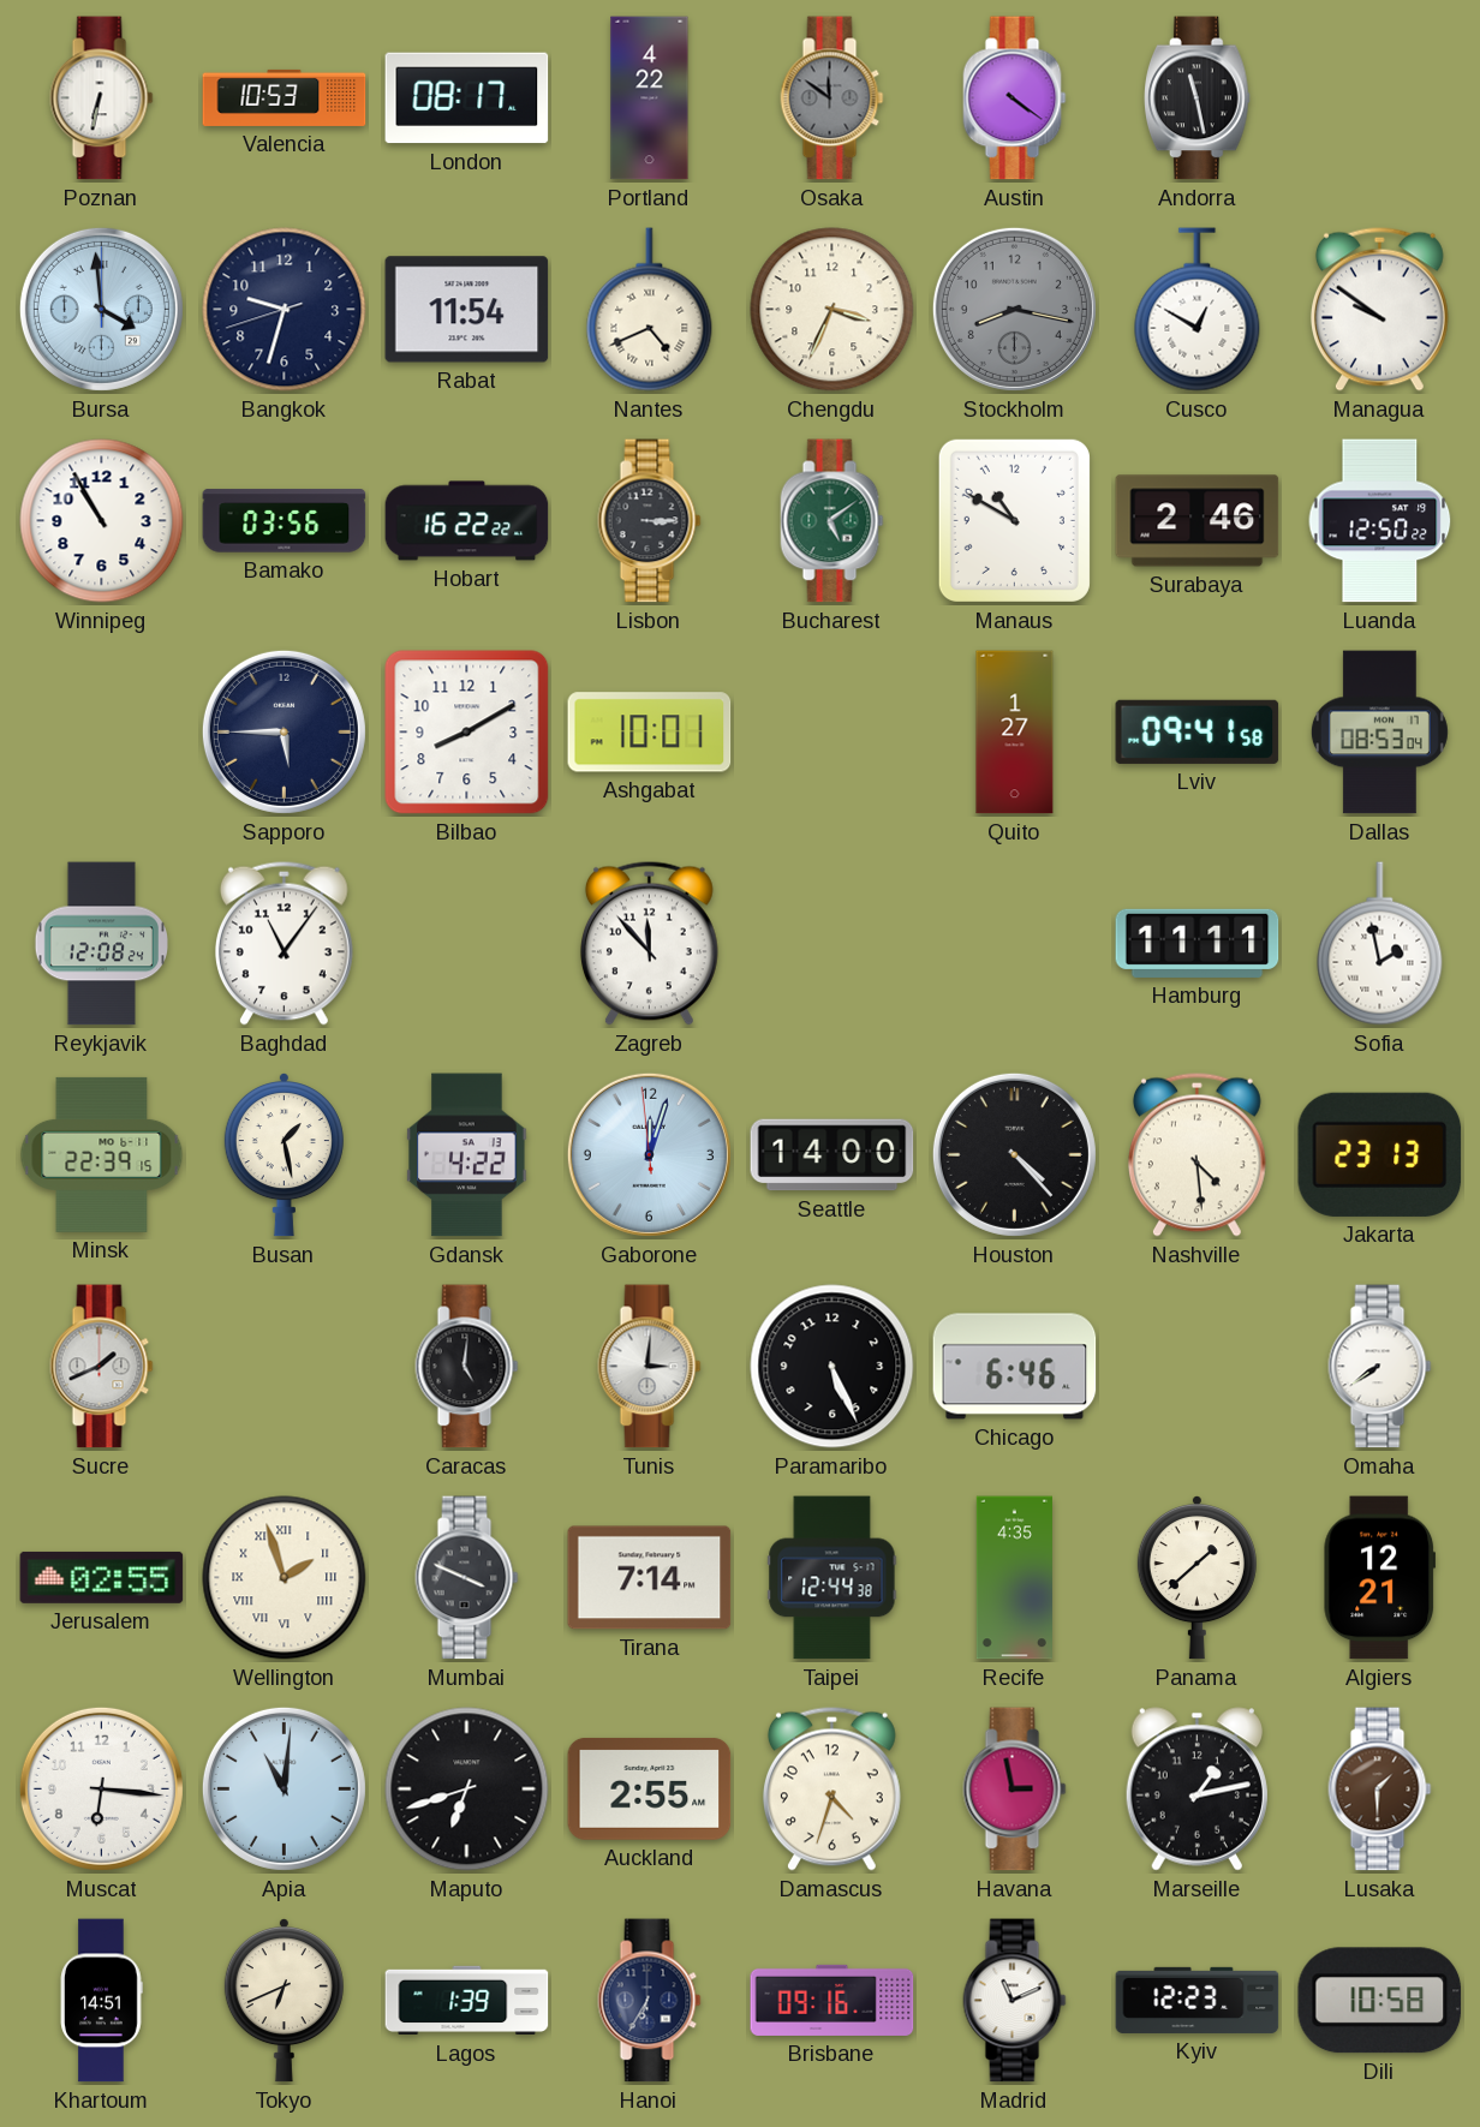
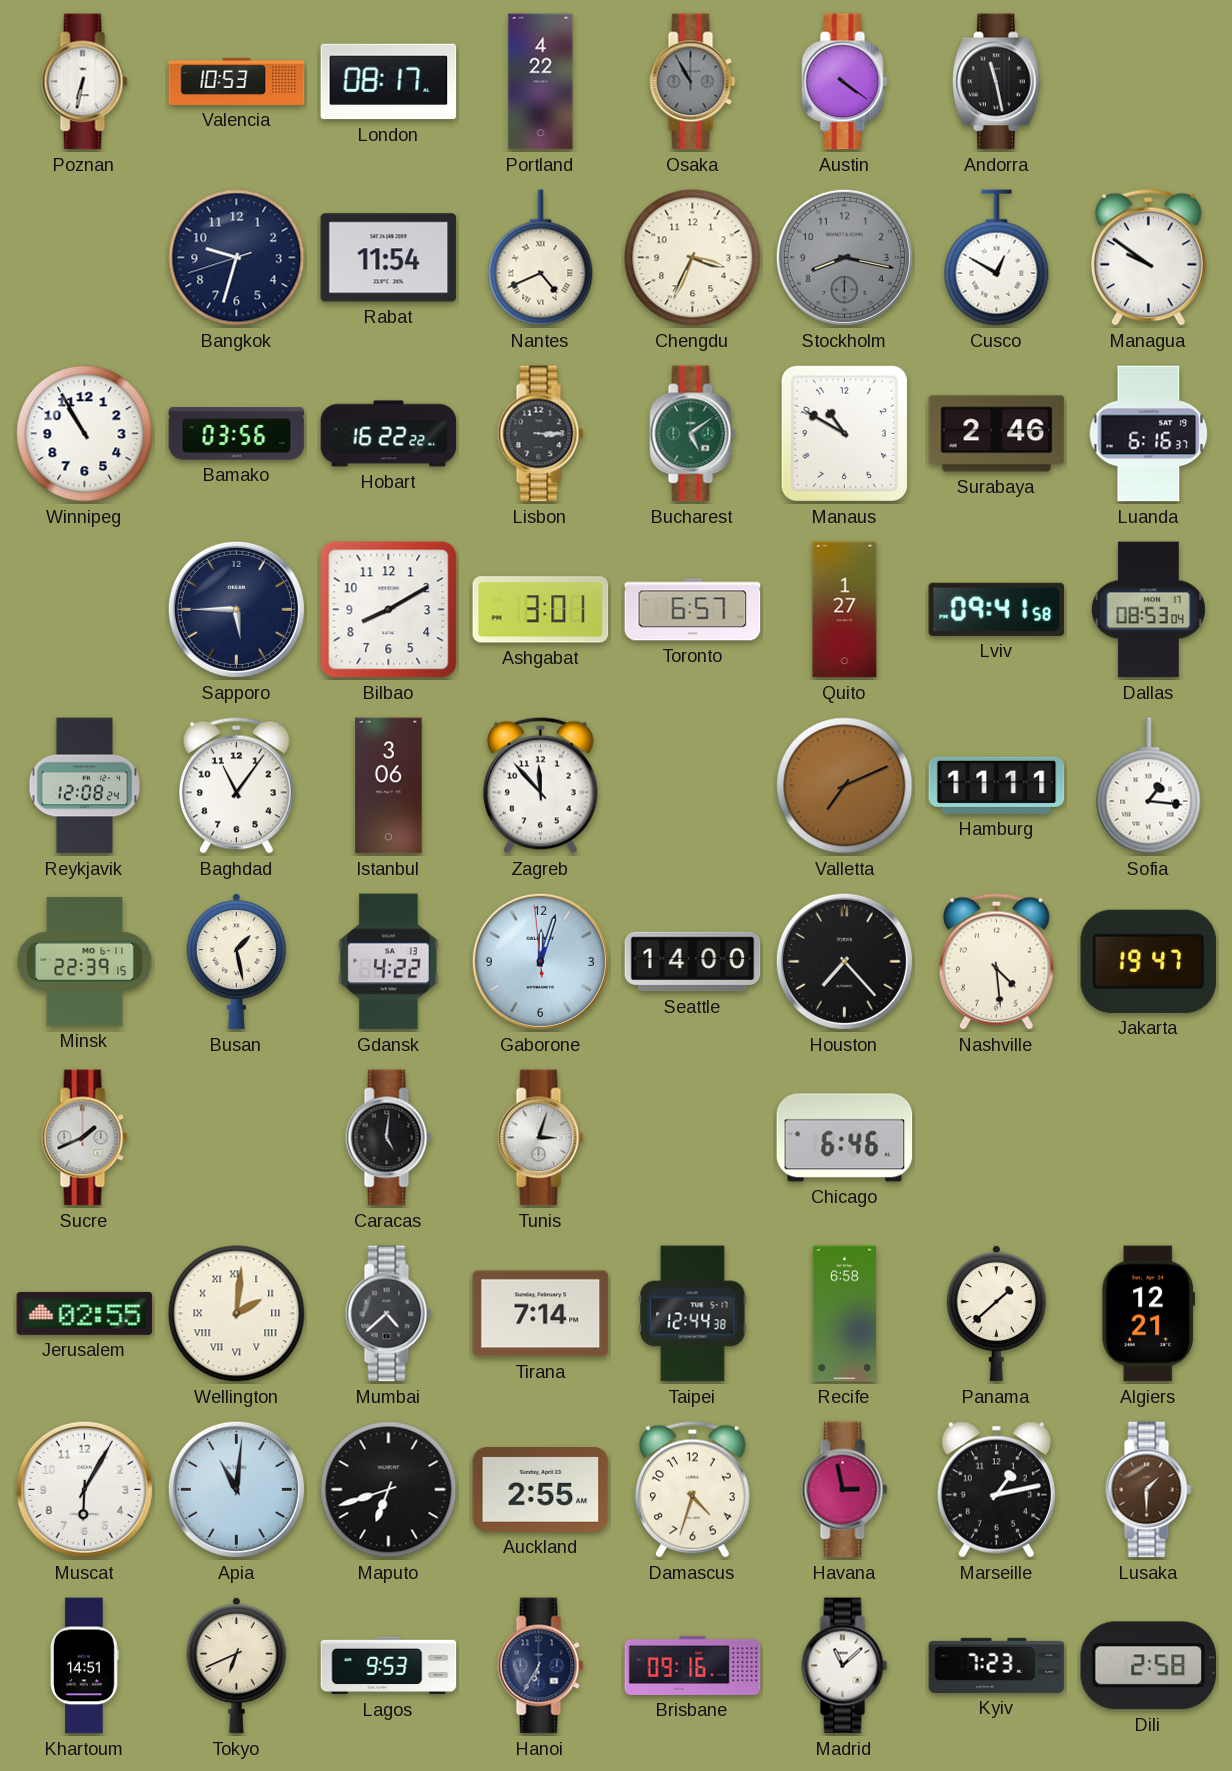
Osaka: 11:51 -> 10:55 (693, 82)
Bursa: 3:59 -> none (101, 309)
Luanda: 12:50 -> 6:16 (1149, 434)
Ashgabat: 10:01 -> 3:01 (541, 610)
Toronto: none -> 6:57 (693, 610)
Istanbul: none -> 3:06 (389, 786)
Valletta: none -> 7:11 (845, 786)
Sofia: 1:58 -> 1:16 (1149, 786)
Houston: 4:23 -> 7:23 (844, 961)
Jakarta: 23:13 -> 19:47 (1149, 961)
Tunis: 3:01 -> 3:03 (541, 1138)
Paramaribo: 5:26 -> none (832, 1367)
Omaha: 7:39 -> none (1380, 1367)
Wellington: 1:57 -> 2:01 (237, 1314)
Mumbai: 3:49 -> 4:38 (389, 1314)
Recife: 4:35 -> 6:58 (844, 1314)
Muscat: 6:16 -> 6:05 (84, 1489)
Lagos: 1:39 -> 9:53 (389, 1666)
Madrid: 11:11 -> 11:08 (845, 1666)
Kyiv: 12:23 -> 7:23 (997, 1665)
Dili: 10:58 -> 2:58 (1148, 1666)
